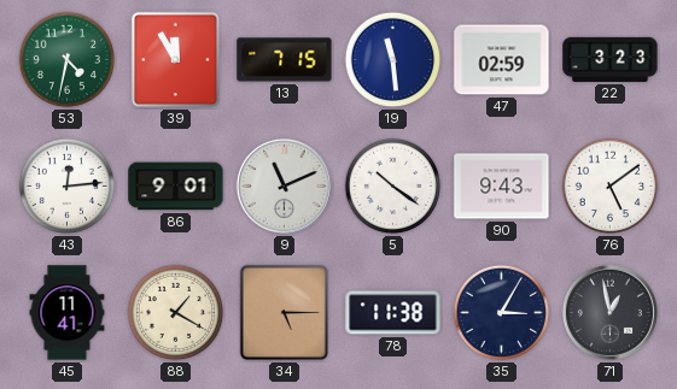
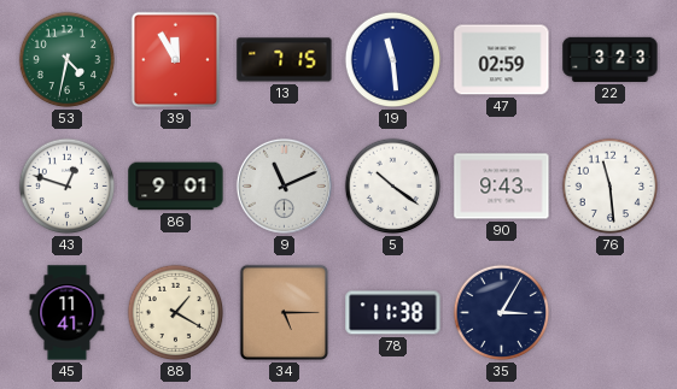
43: 12:14 -> 12:48 (68, 187)
76: 5:09 -> 11:29 (611, 187)
71: 12:58 -> none (609, 312)
